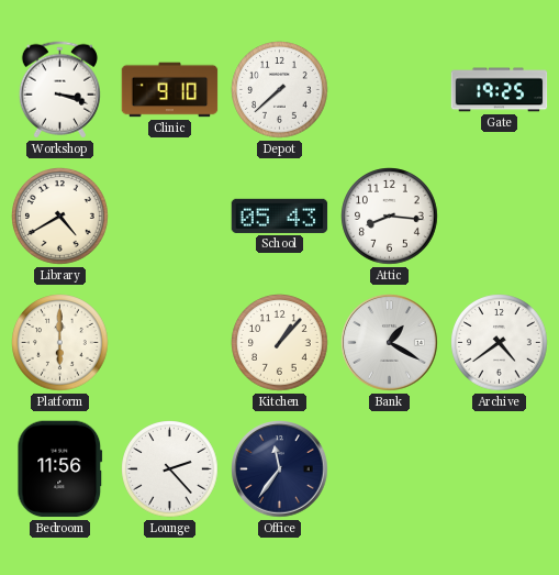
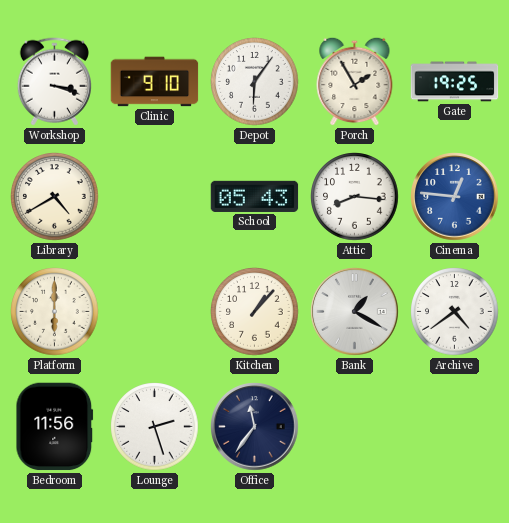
Depot: 7:38 -> 6:06 (255, 82)
Porch: none -> 1:55 (355, 81)
Cinema: none -> 12:46 (455, 197)
Lounge: 2:23 -> 2:27 (155, 427)
